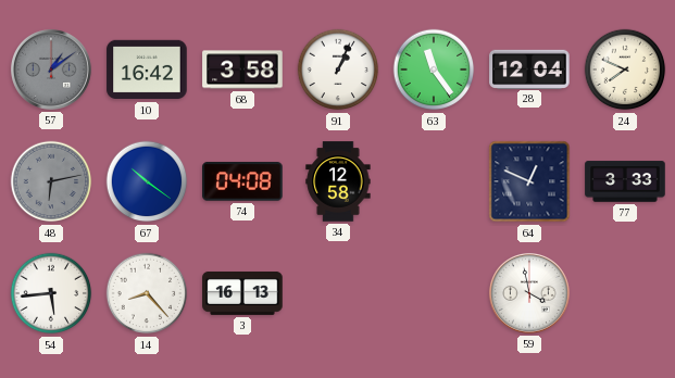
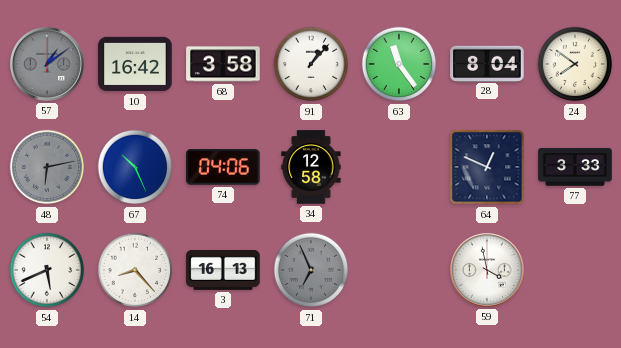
91: 1:04 -> 1:07 (311, 64)
28: 12:04 -> 8:04 (487, 63)
24: 7:49 -> 7:51 (575, 64)
67: 10:21 -> 10:26 (135, 167)
74: 04:08 -> 04:06 (223, 167)
54: 5:44 -> 5:41 (47, 270)
71: none -> 6:56 (311, 270)
